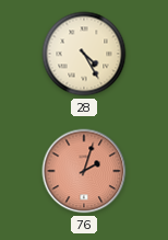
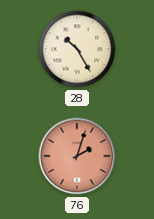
28: 4:25 -> 10:25 (77, 49)
